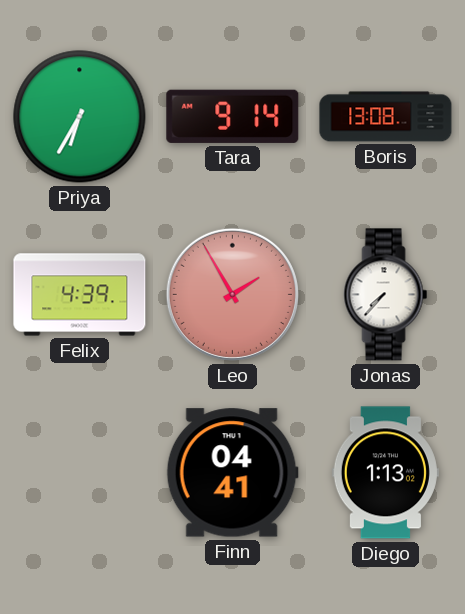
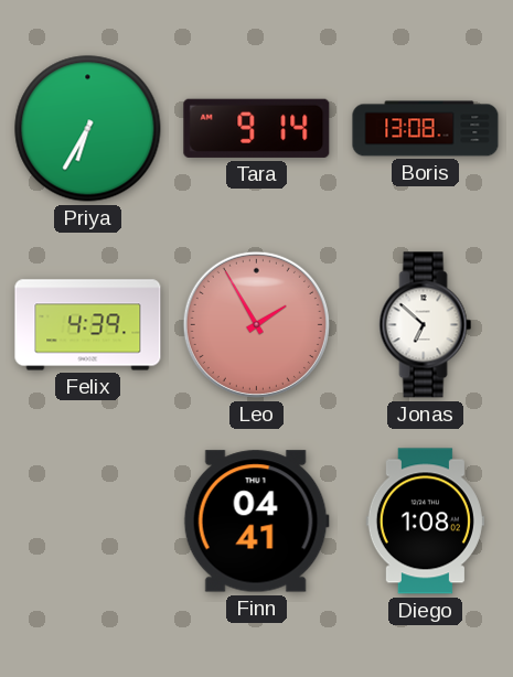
Jonas: 7:37 -> 6:52 (426, 325)
Diego: 1:13 -> 1:08 (425, 522)
